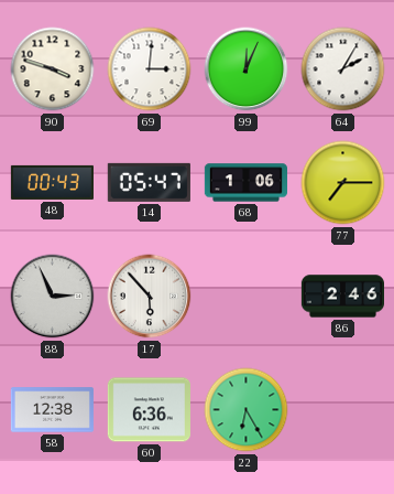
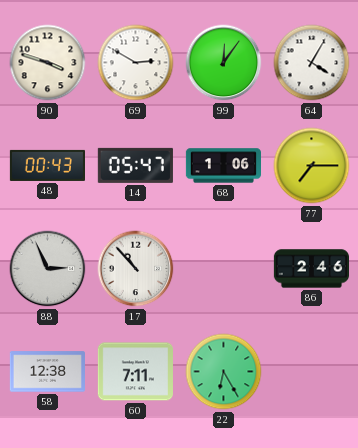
69: 3:01 -> 2:50 (136, 63)
99: 12:04 -> 12:06 (224, 63)
64: 2:05 -> 4:05 (312, 63)
17: 5:53 -> 10:53 (136, 269)
60: 6:36 -> 7:11 (135, 372)
